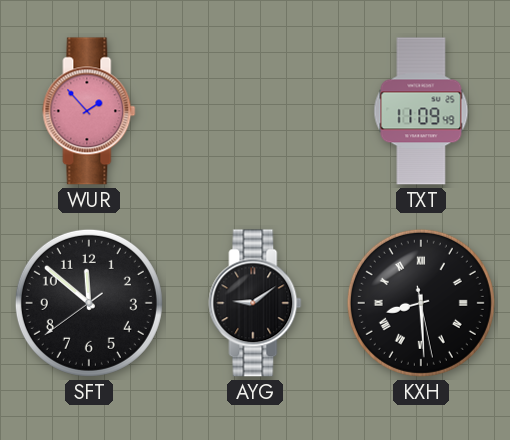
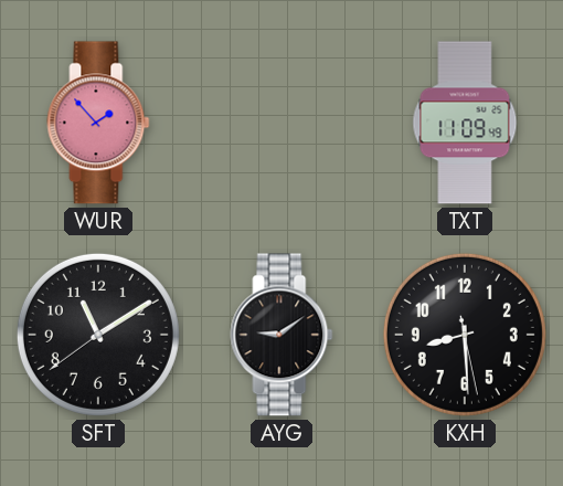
SFT: 11:51 -> 11:09 (98, 335)
KXH numerals: Roman -> Arabic (465, 335)
